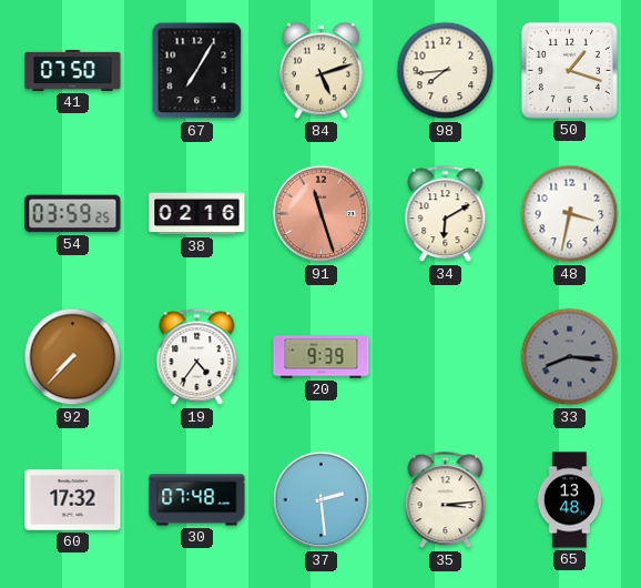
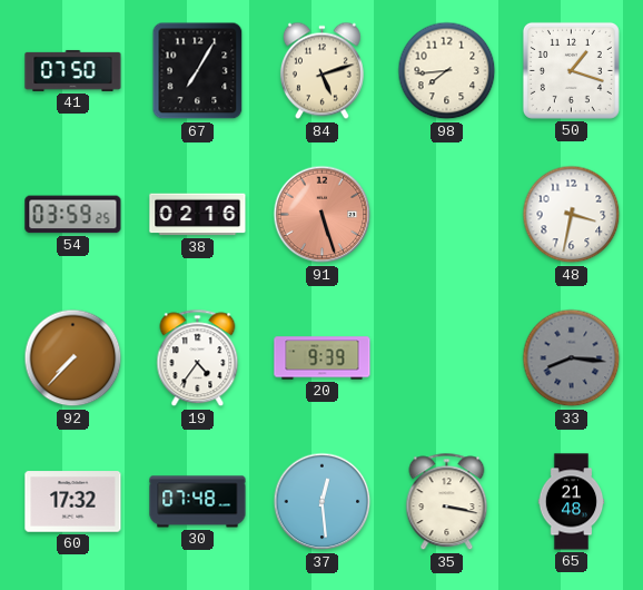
91: 11:27 -> 5:27 (323, 215)
34: 6:10 -> none (446, 214)
37: 2:29 -> 12:29 (323, 502)
35: 3:14 -> 3:17 (447, 502)
65: 13:48 -> 21:48 (572, 502)
